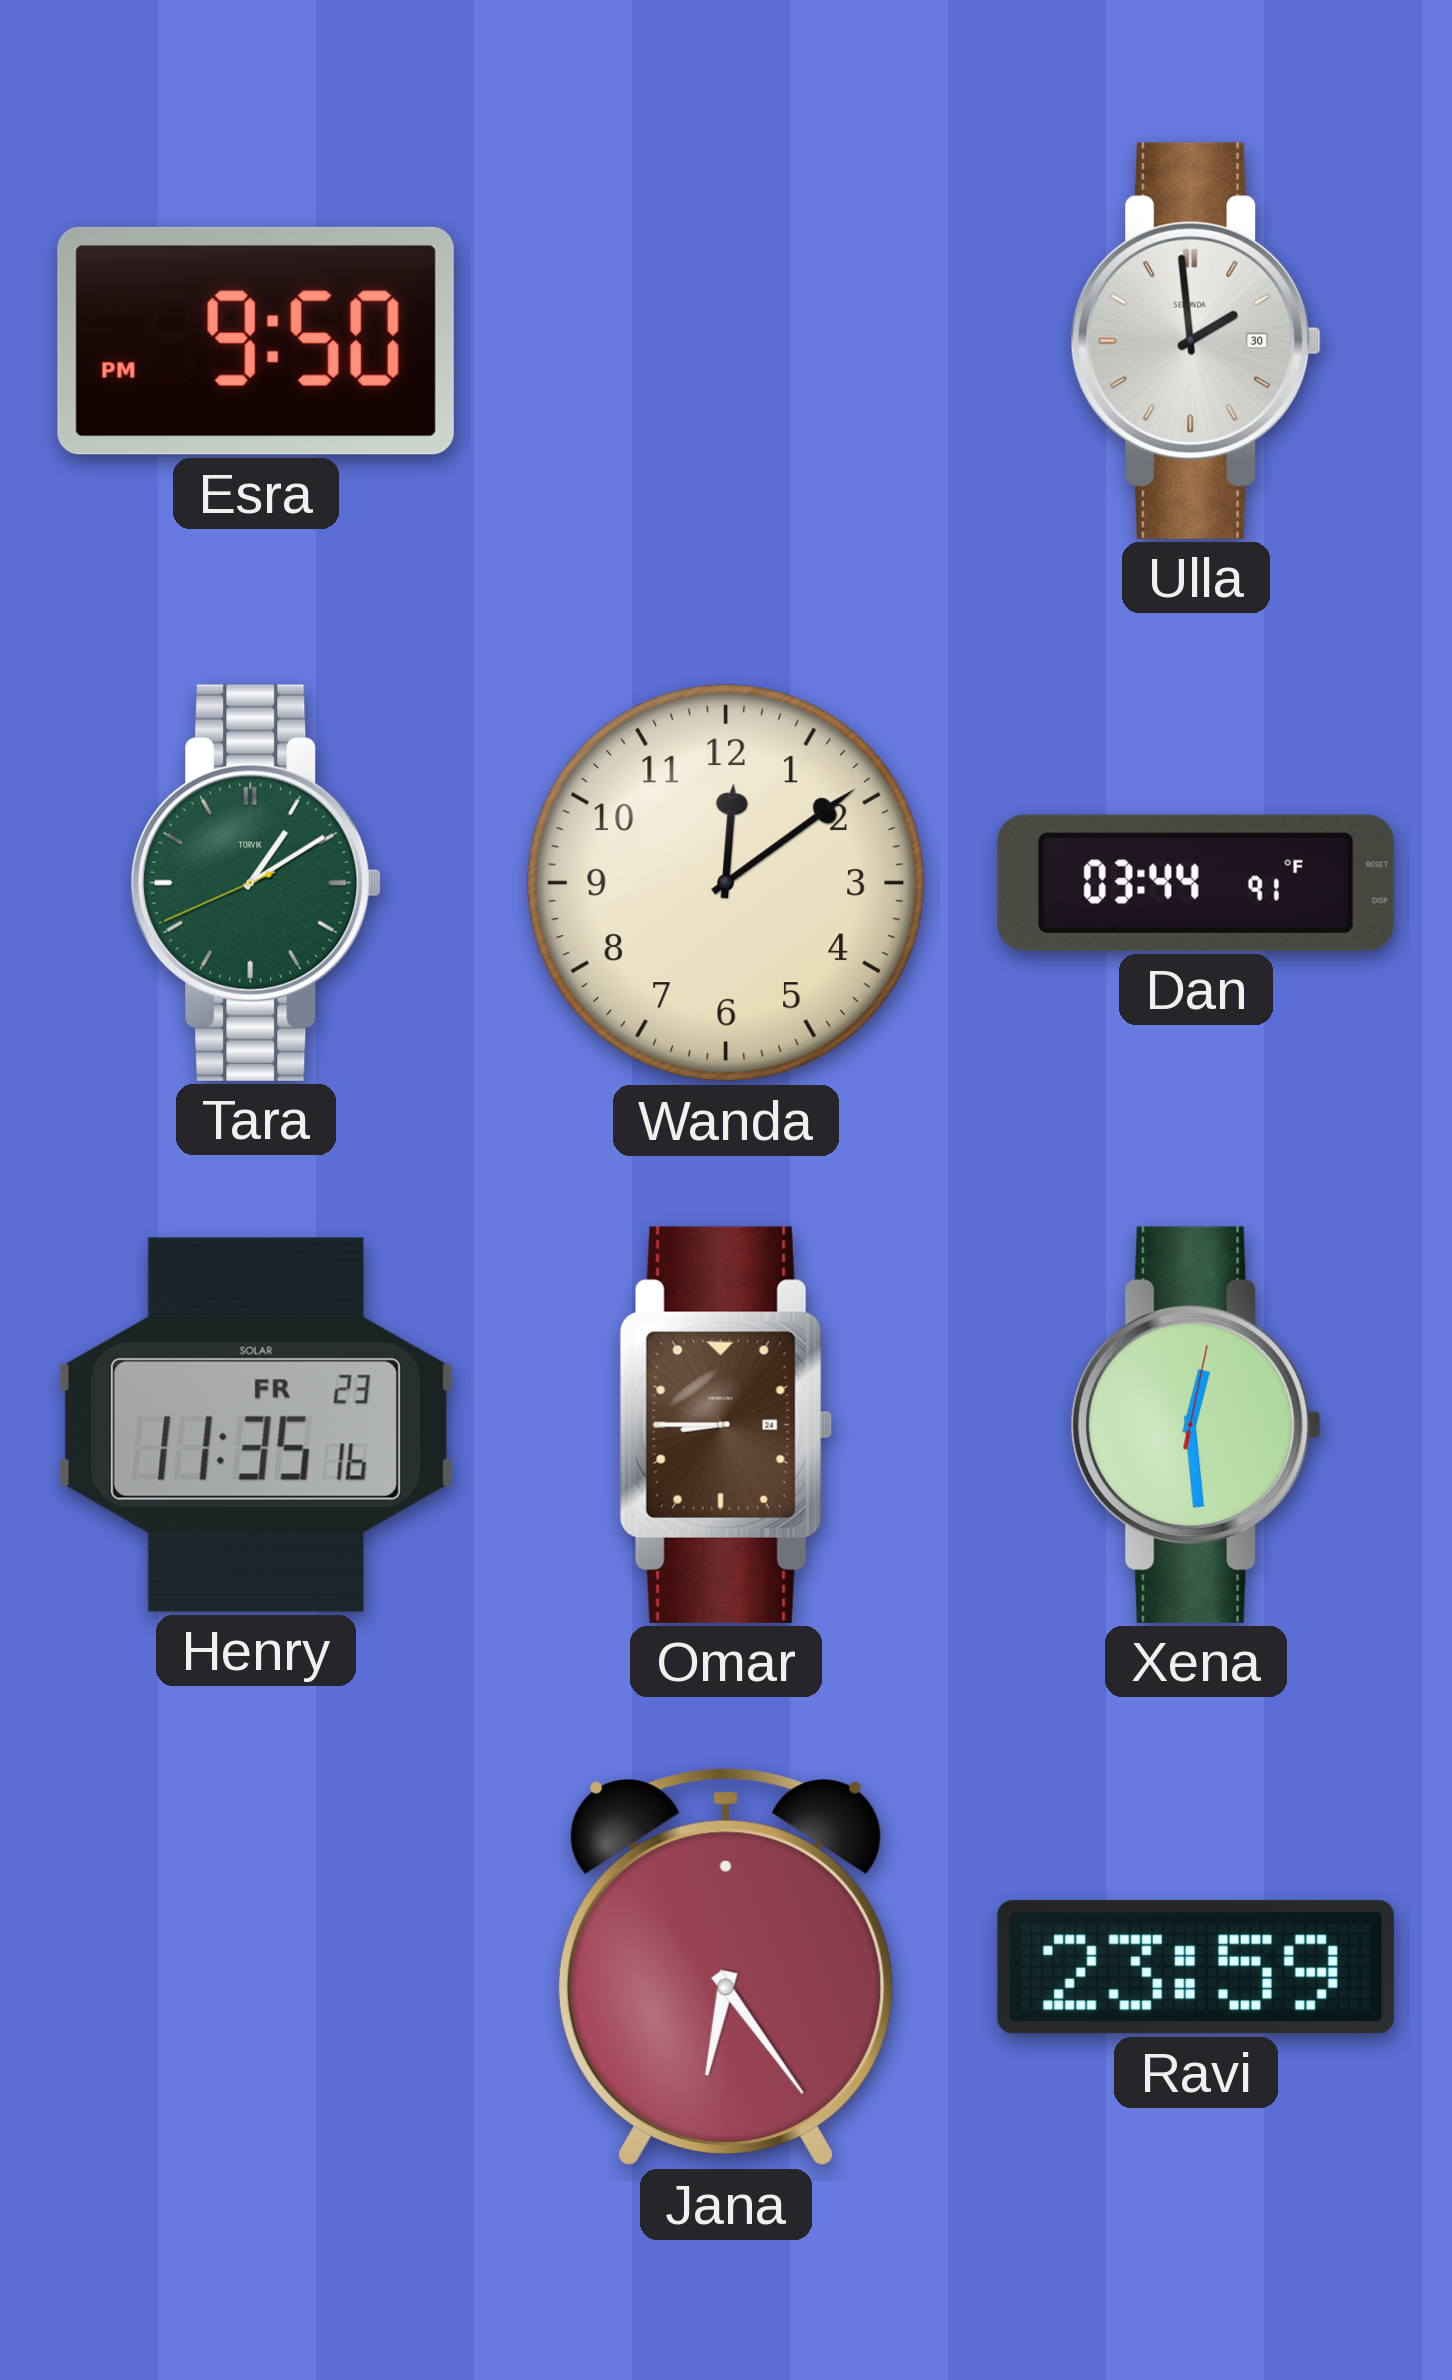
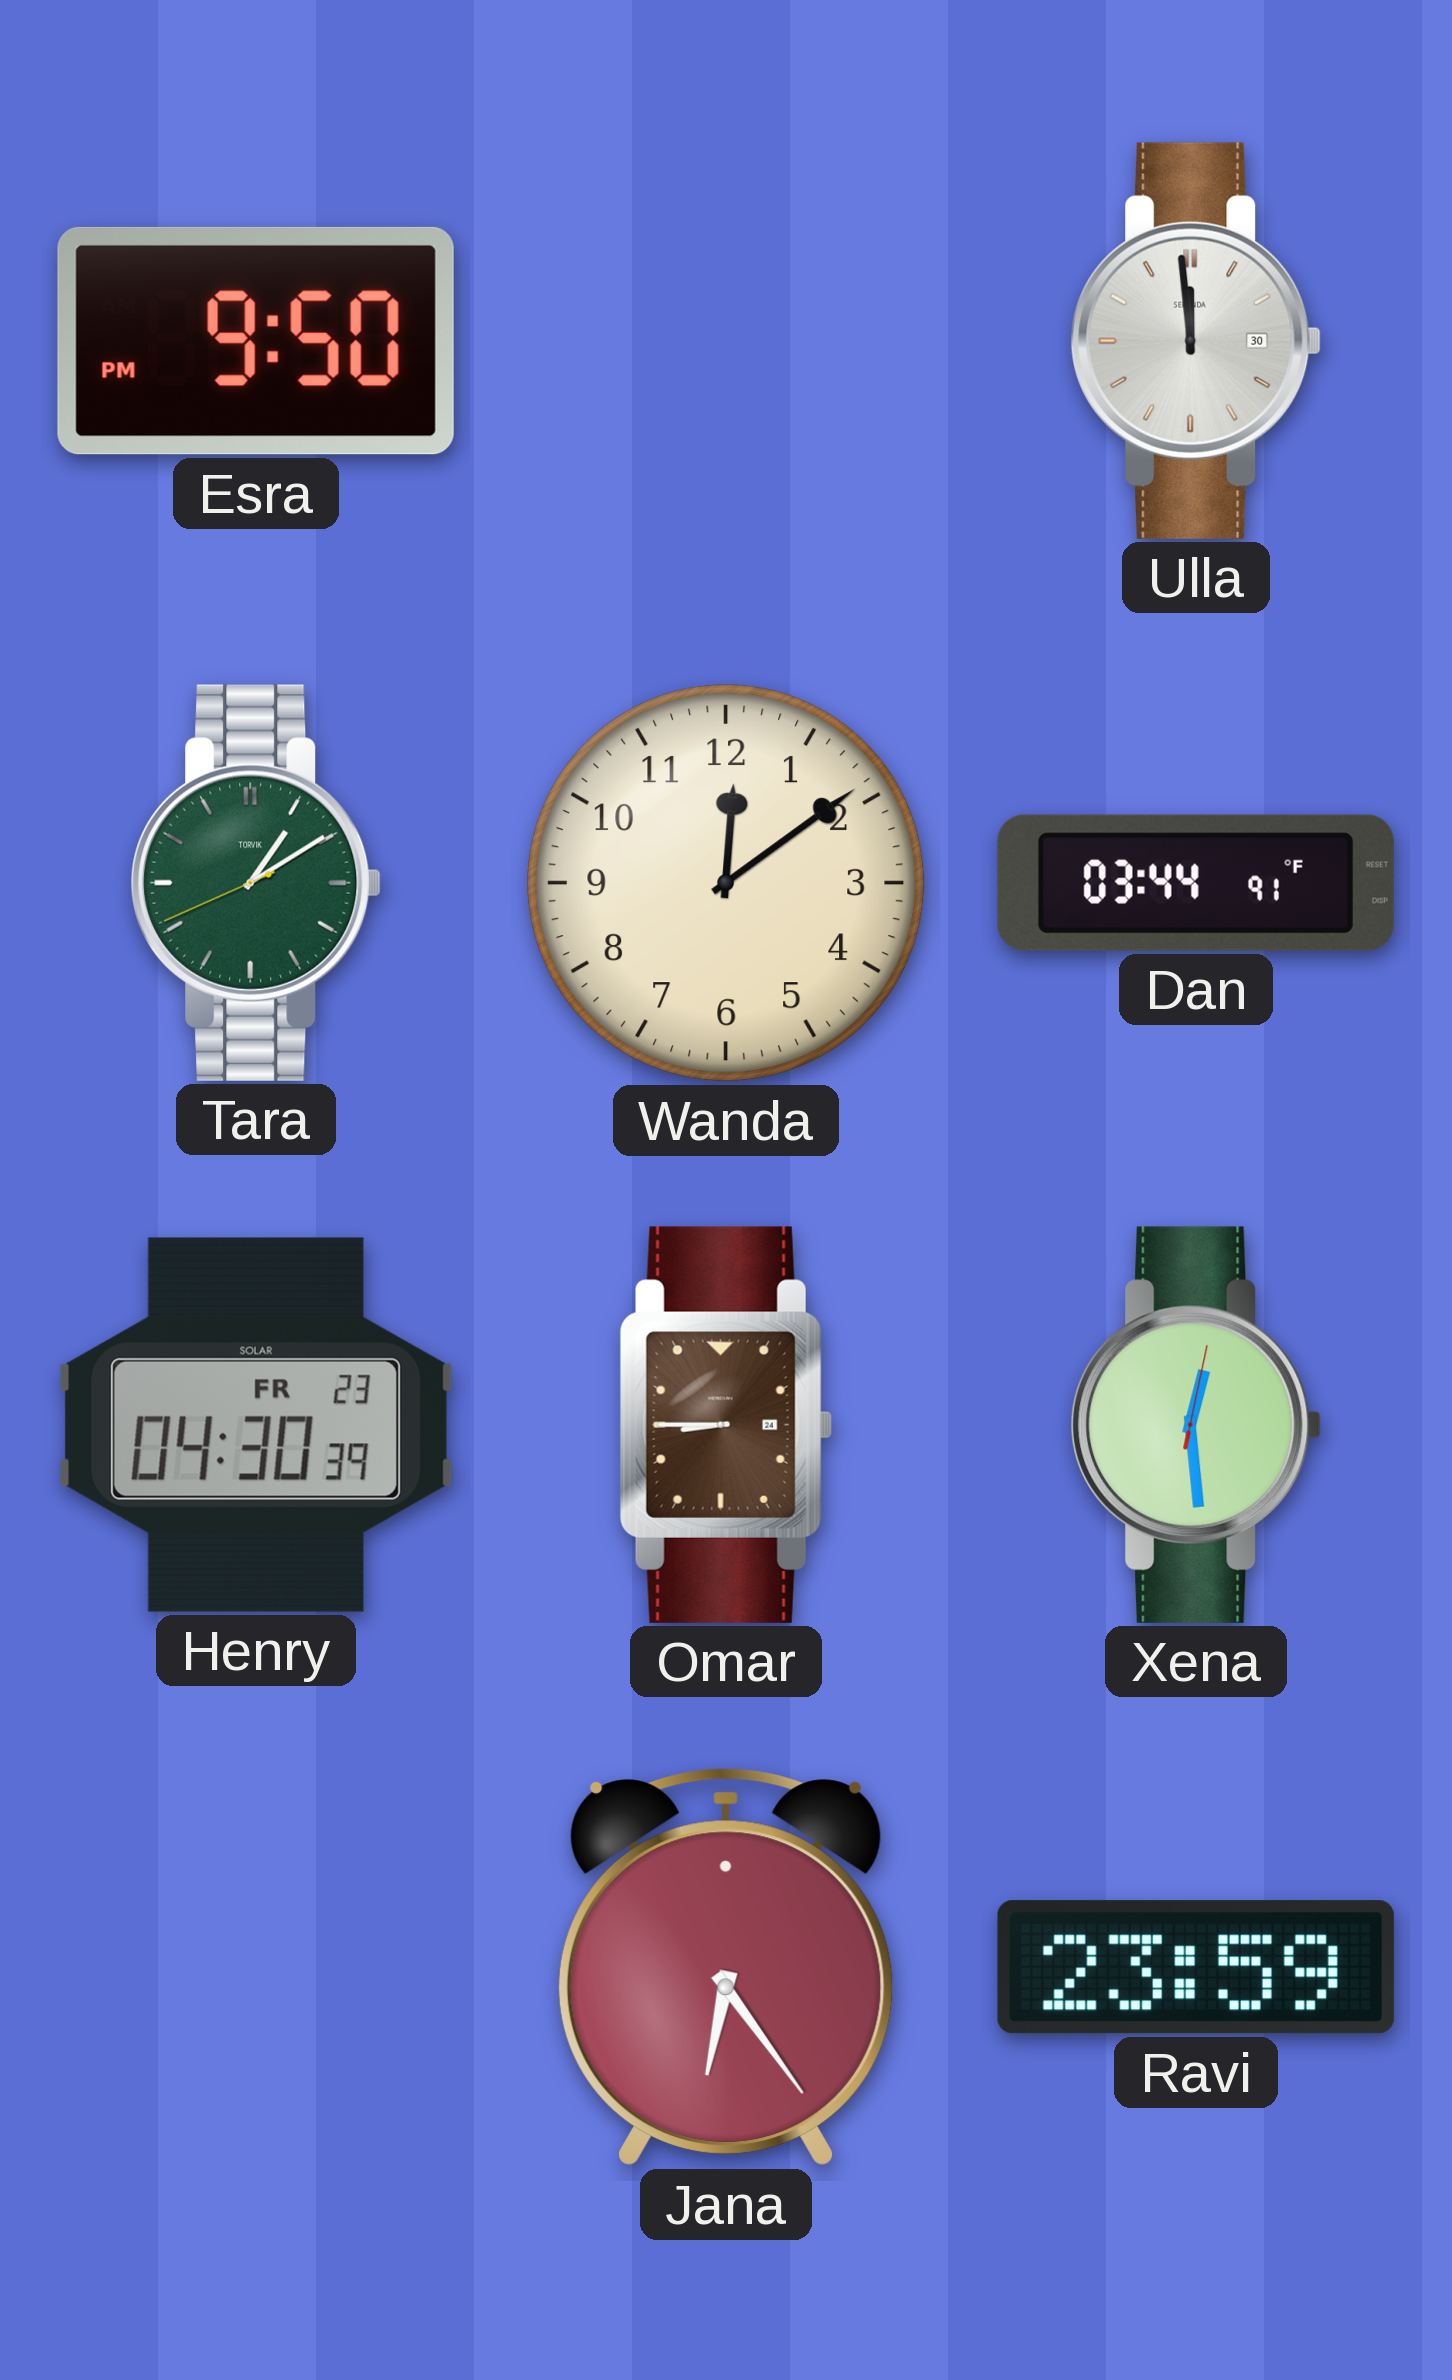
Ulla: 1:59 -> 11:59 (1196, 341)
Henry: 11:35 -> 04:30 (256, 1425)
